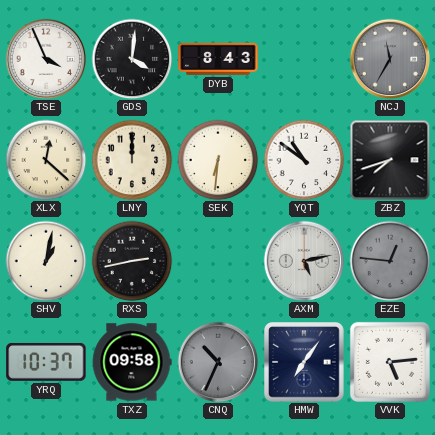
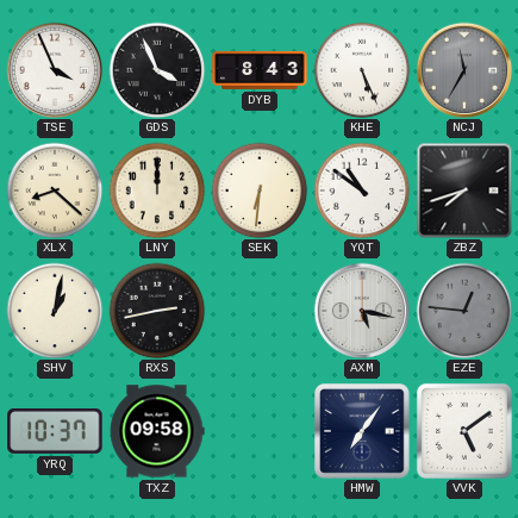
GDS: 4:01 -> 3:56 (157, 70)
KHE: none -> 5:26 (362, 70)
XLX: 12:22 -> 8:22 (55, 191)
AXM: 5:13 -> 5:17 (362, 311)
CNQ: 10:34 -> none (218, 362)
VVK: 5:14 -> 5:09 (464, 431)
